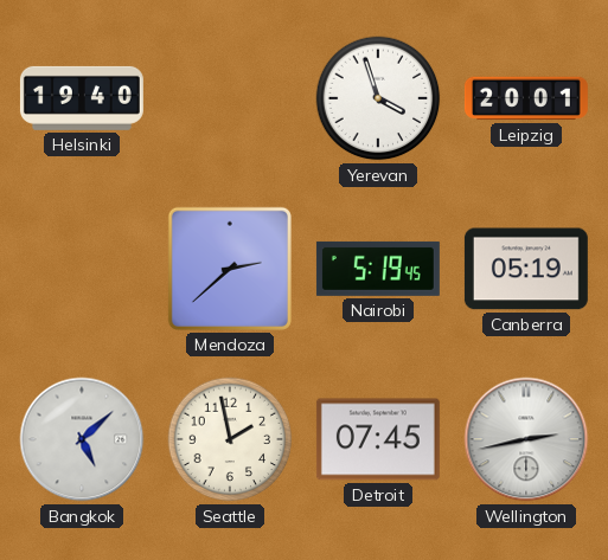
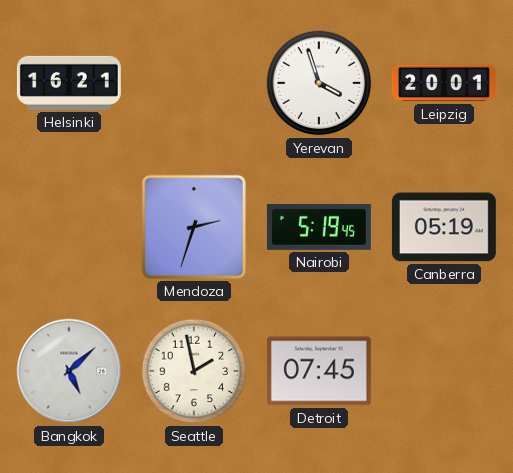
Helsinki: 19:40 -> 16:21 (69, 83)
Mendoza: 2:38 -> 2:33 (194, 227)
Wellington: 2:43 -> none (526, 439)
